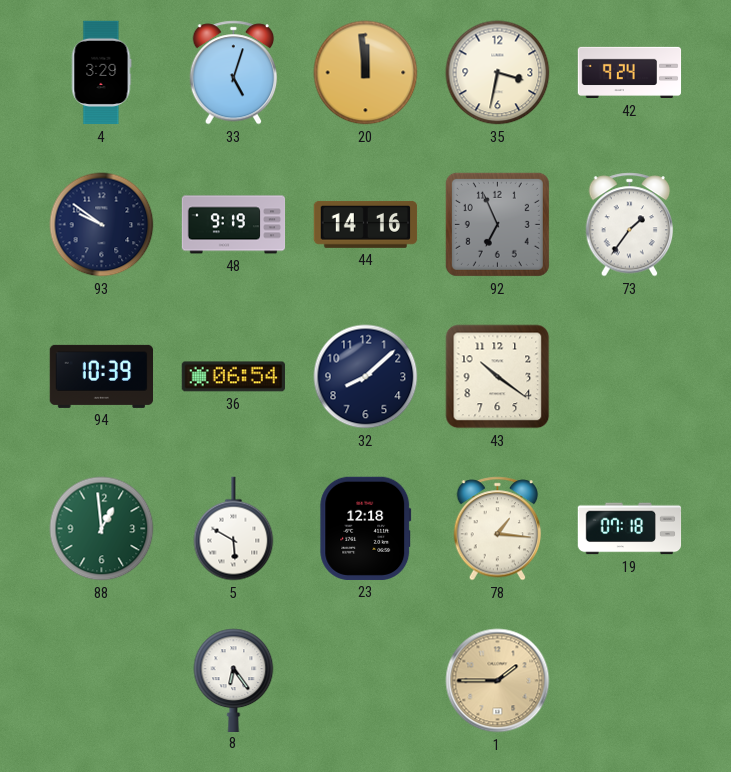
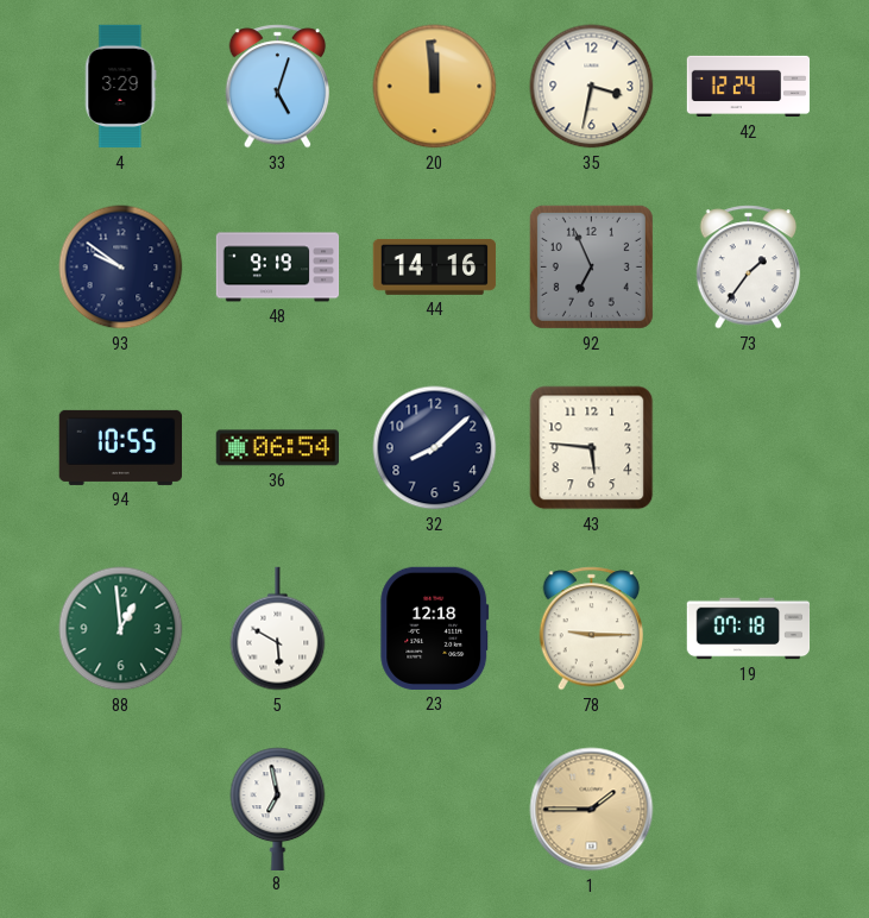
42: 9:24 -> 12:24 (749, 87)
94: 10:39 -> 10:55 (120, 447)
43: 10:21 -> 5:46 (592, 448)
78: 1:16 -> 9:15 (592, 629)
8: 6:24 -> 6:58 (278, 809)
